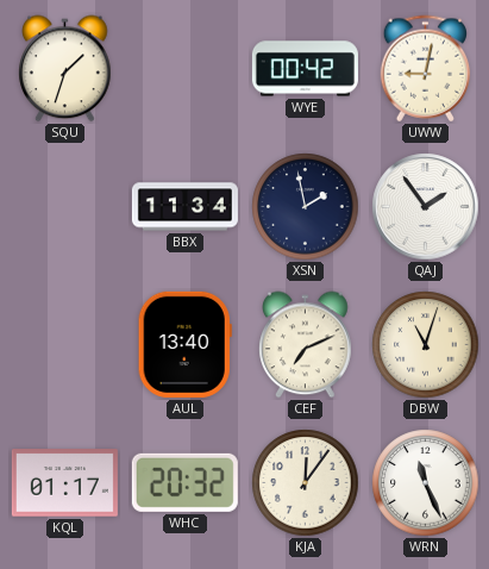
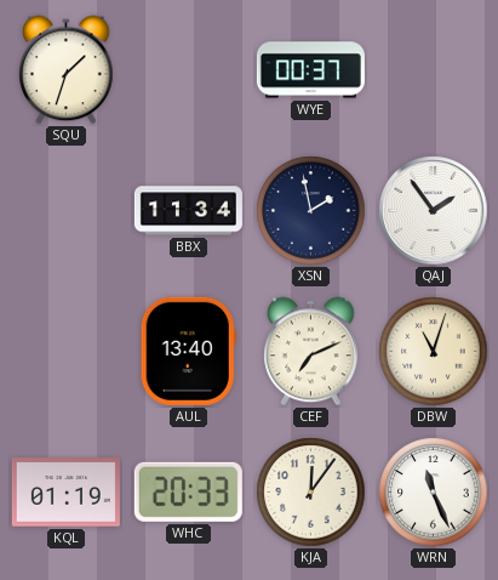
WYE: 00:42 -> 00:37 (310, 70)
UWW: 9:02 -> none (426, 69)
KQL: 01:17 -> 01:19 (65, 493)
WHC: 20:32 -> 20:33 (188, 491)
